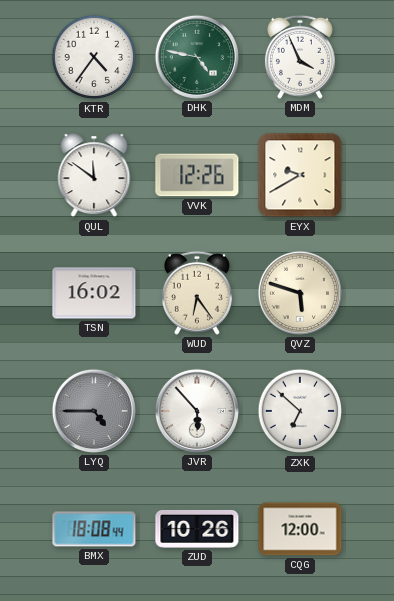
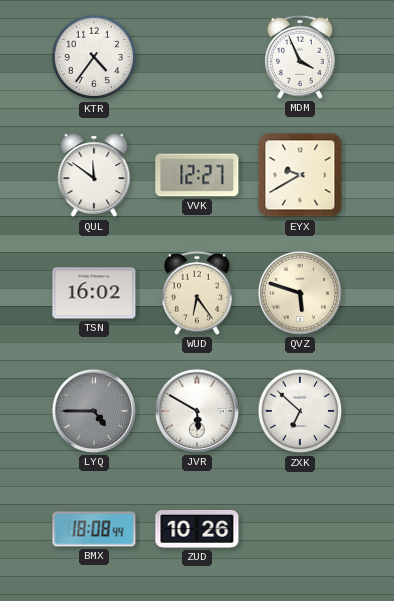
DHK: 4:47 -> none (197, 57)
VVK: 12:26 -> 12:27 (197, 175)
JVR: 5:53 -> 5:50 (197, 411)
CQG: 12:00 -> none (300, 529)
